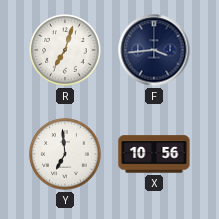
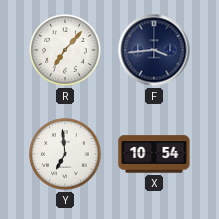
R: 7:03 -> 7:07 (65, 50)
X: 10:56 -> 10:54 (154, 154)
